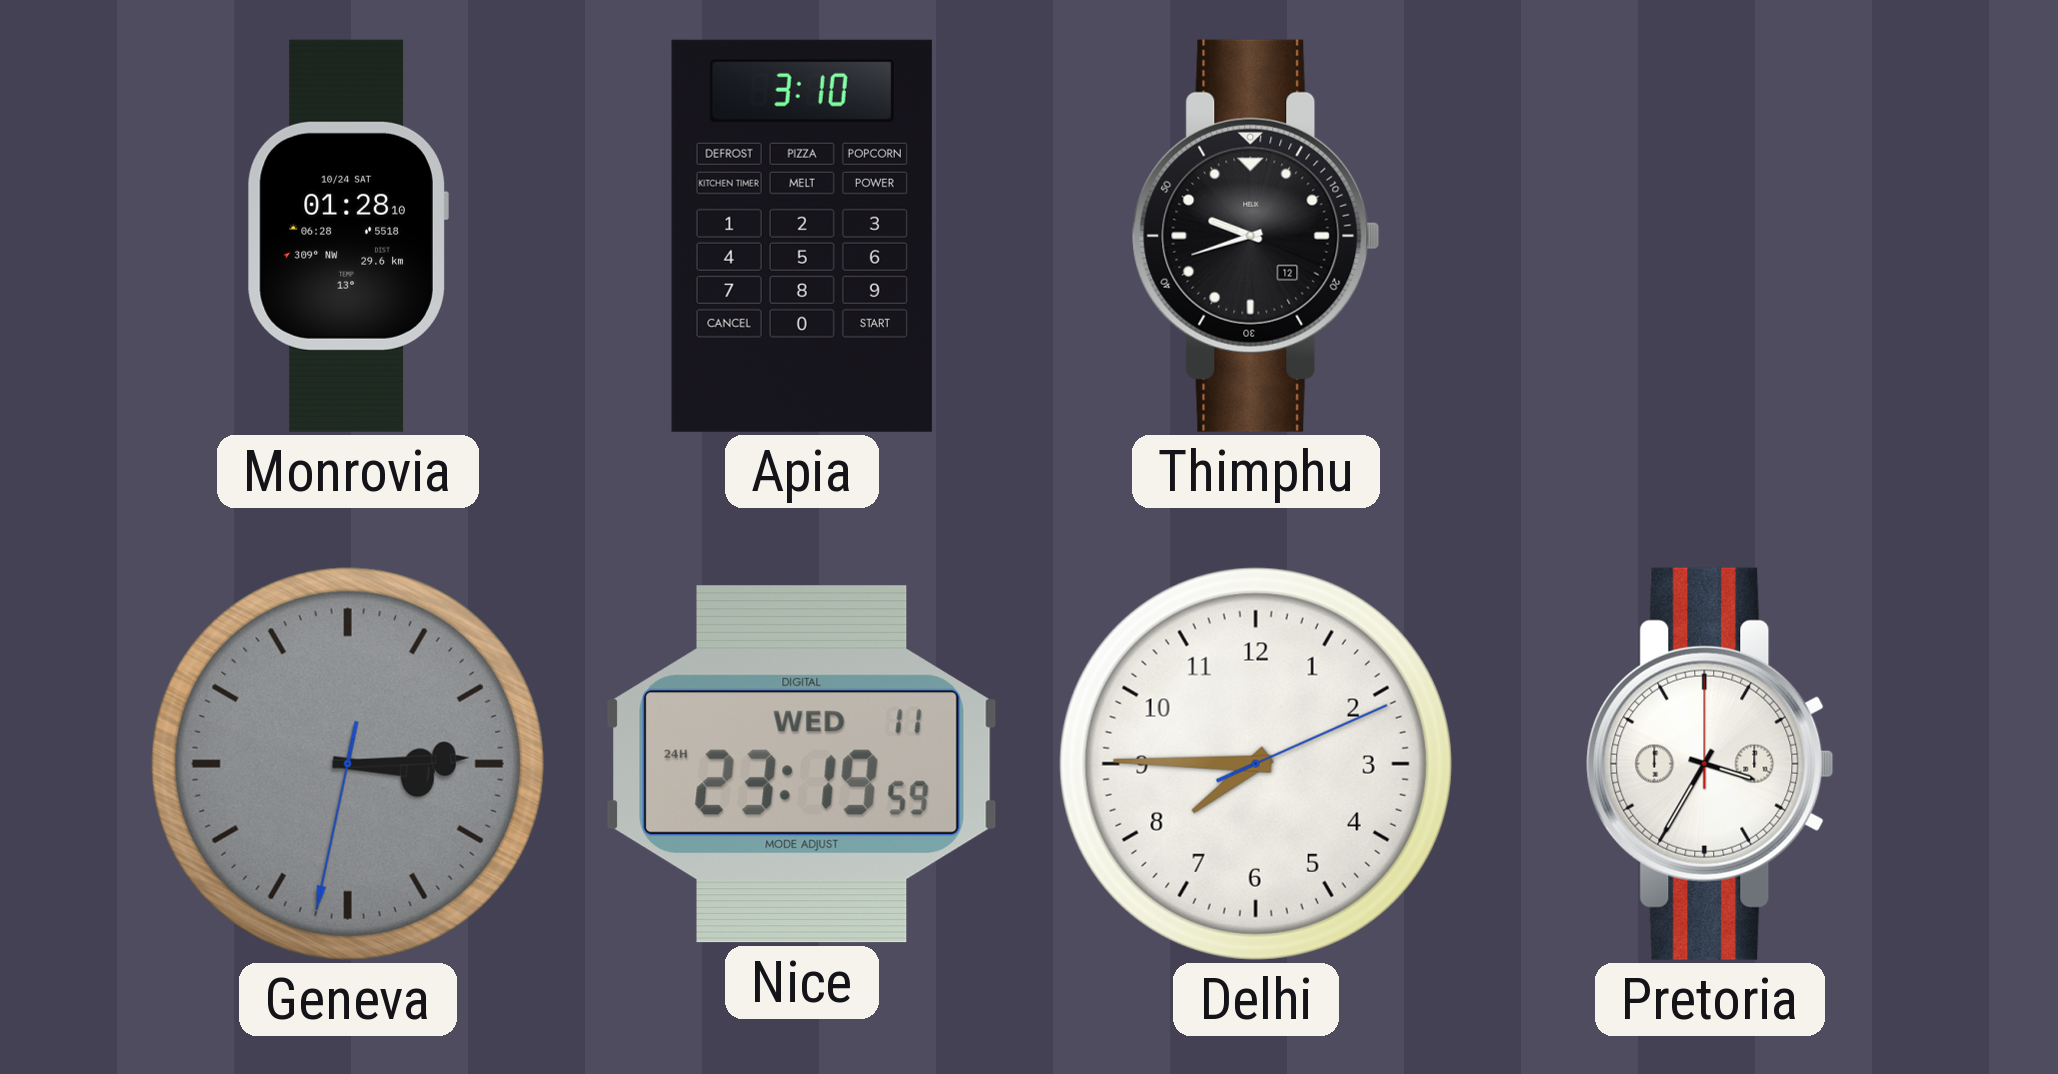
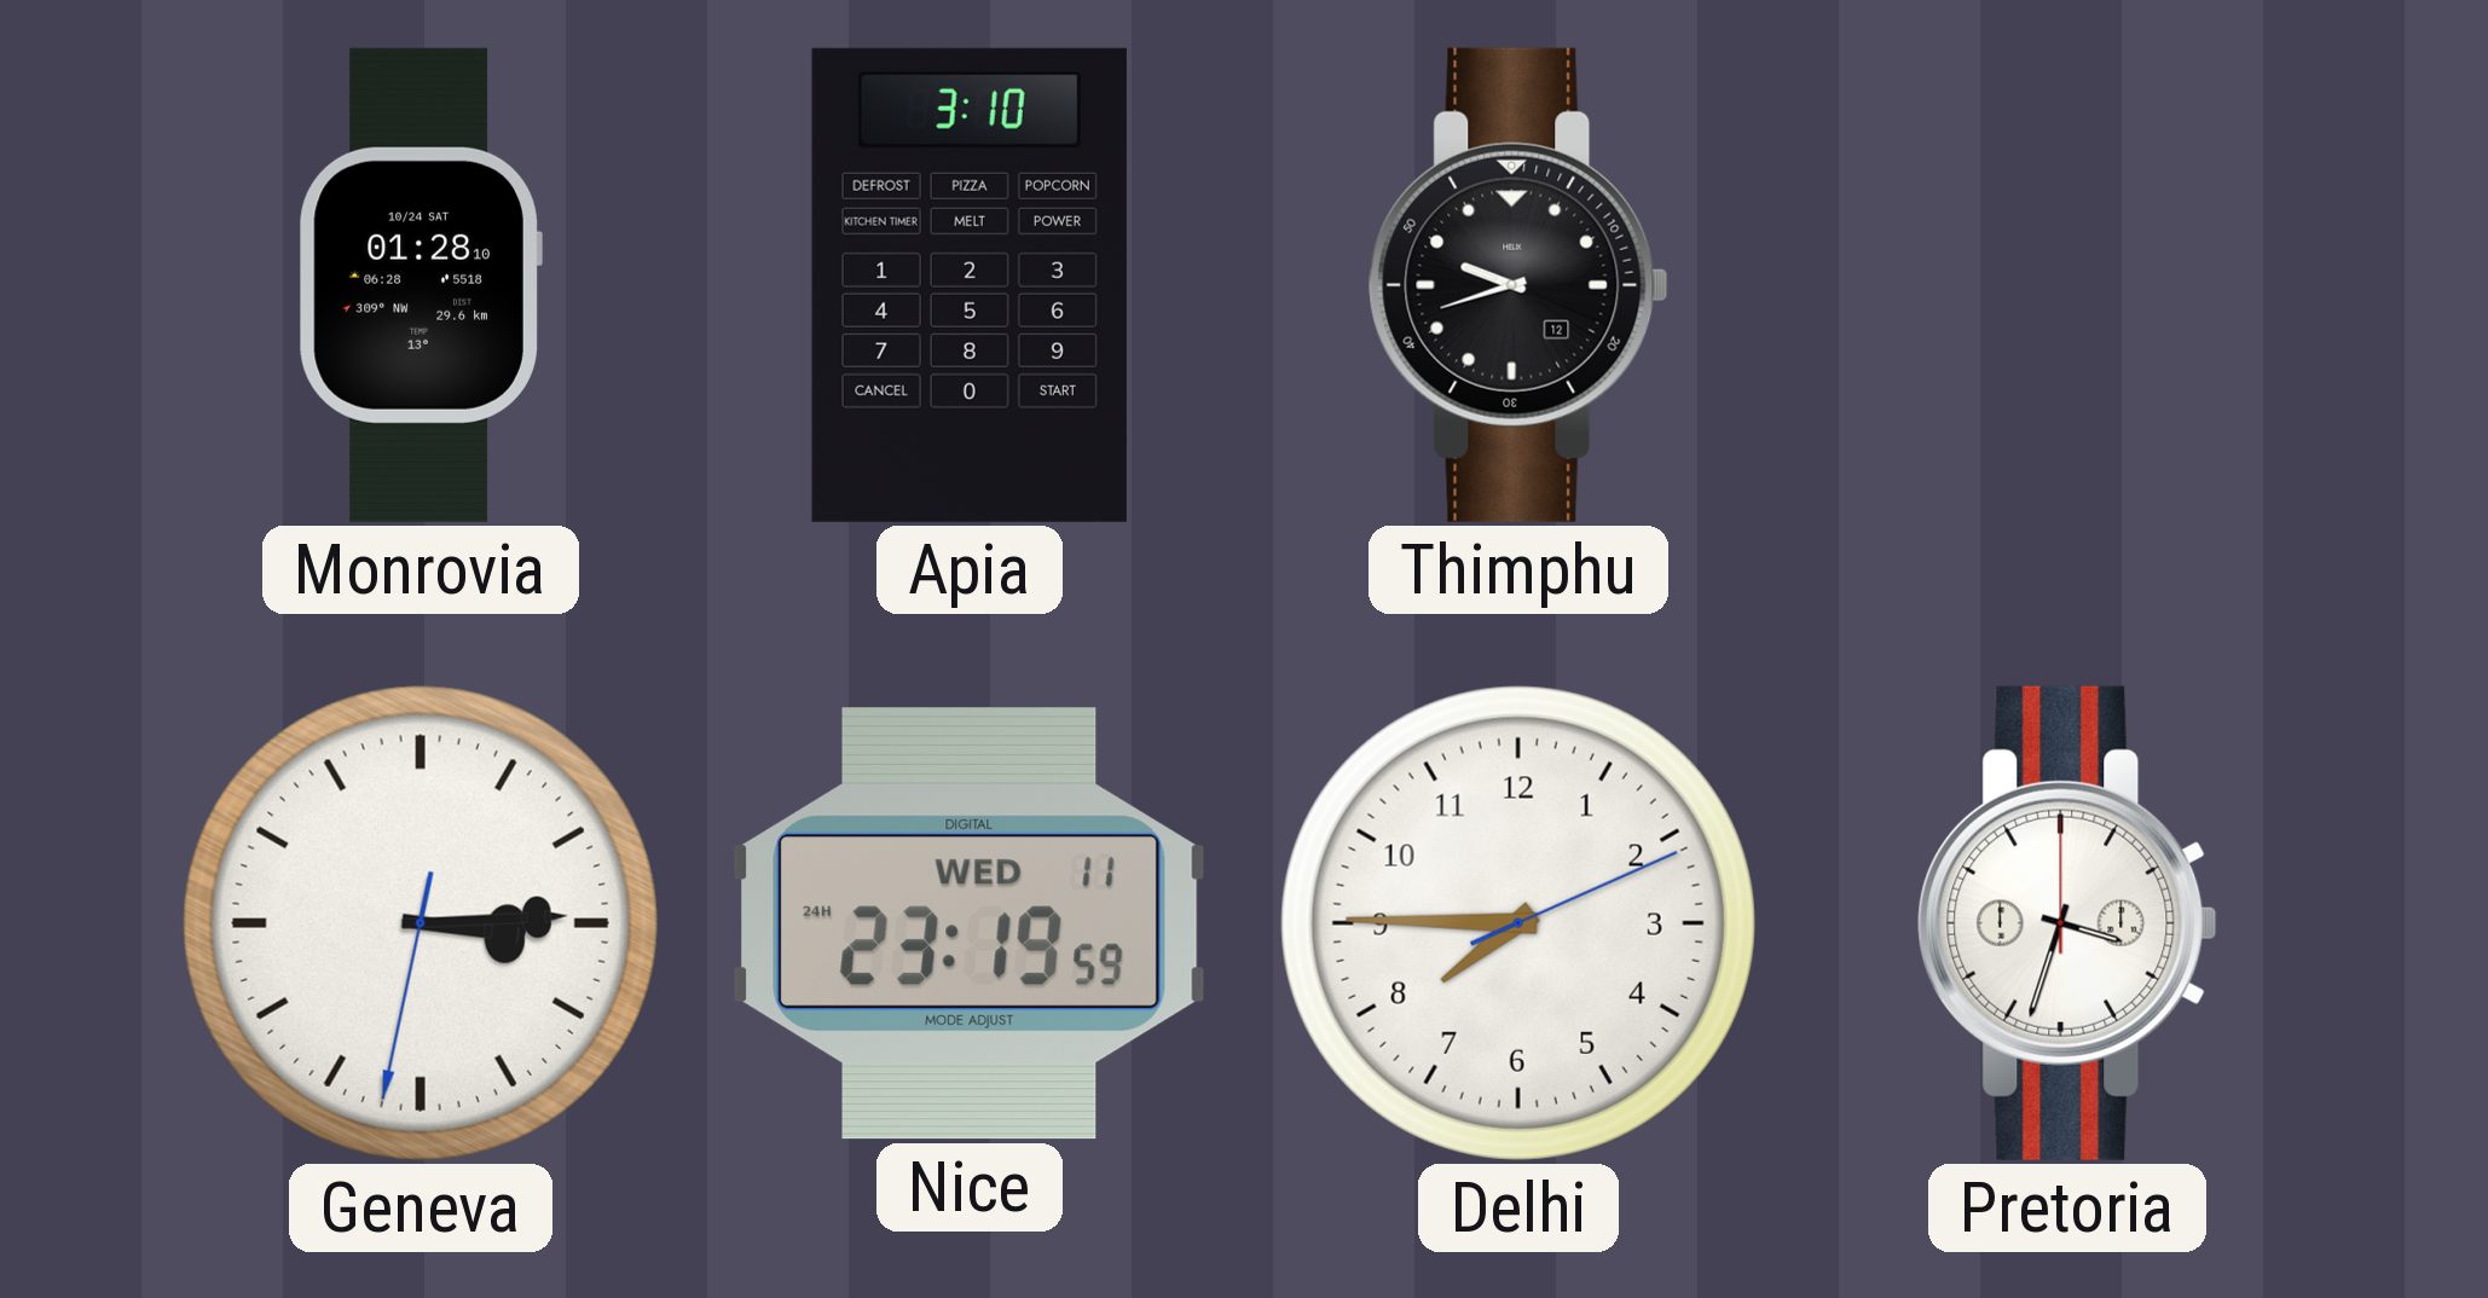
Geneva dial: grey -> white (421, 923)
Pretoria: 3:35 -> 3:33 (2067, 923)
